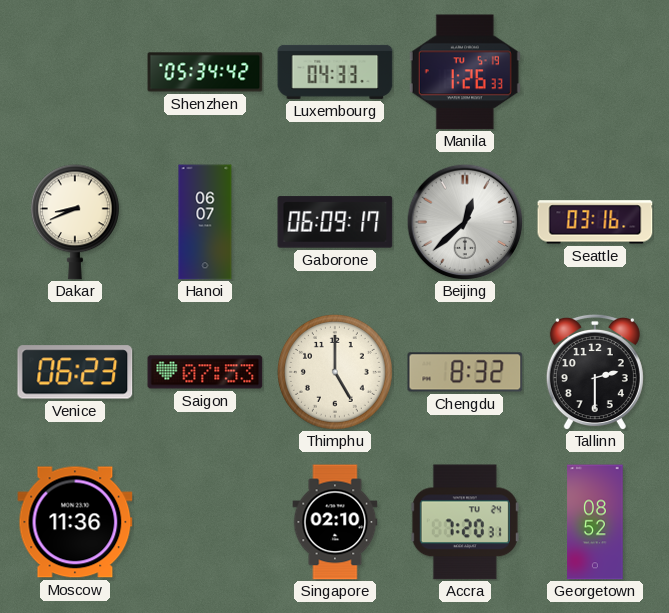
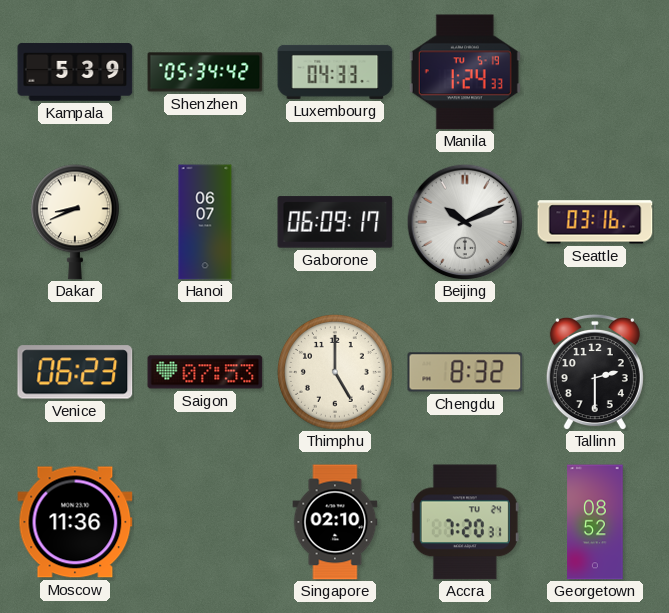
Kampala: none -> 5:39 (75, 72)
Manila: 1:26 -> 1:24 (465, 72)
Beijing: 12:38 -> 10:11 (465, 222)
